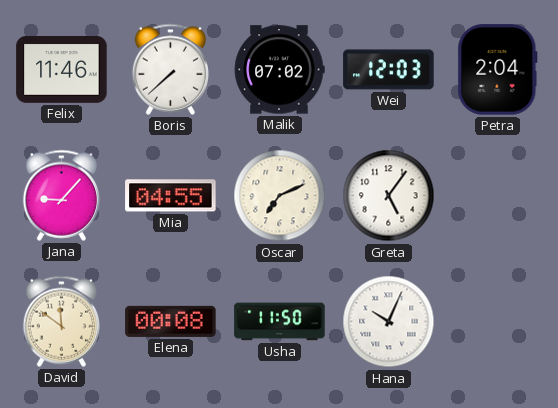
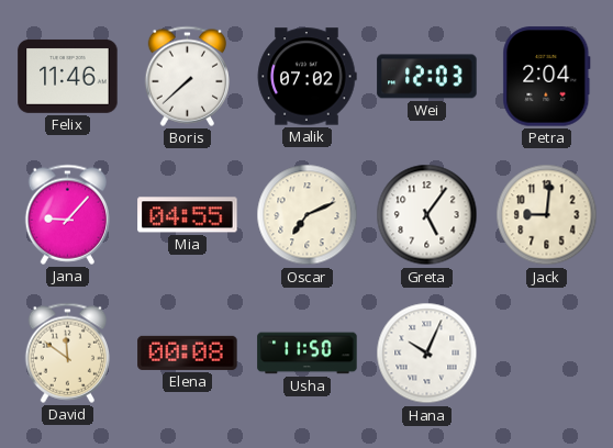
Jack: none -> 9:01 (547, 215)
